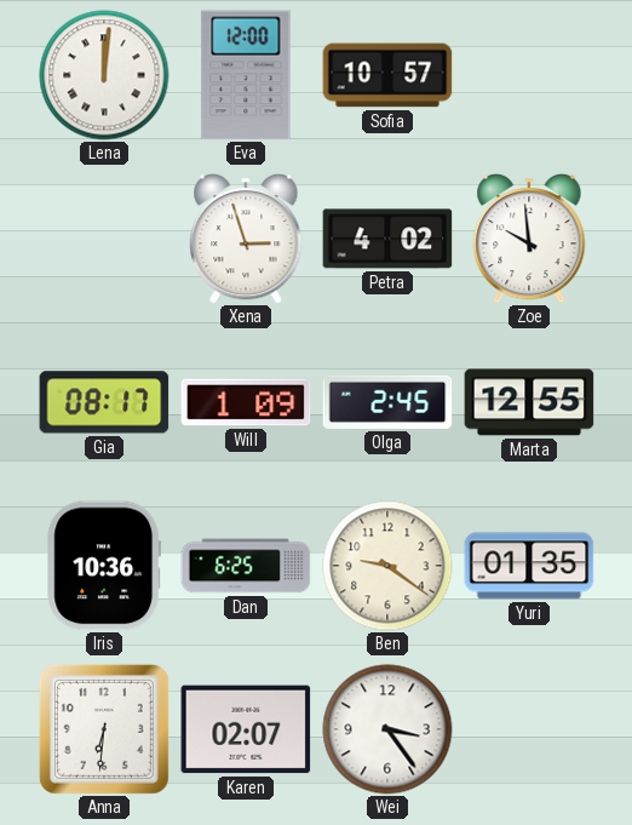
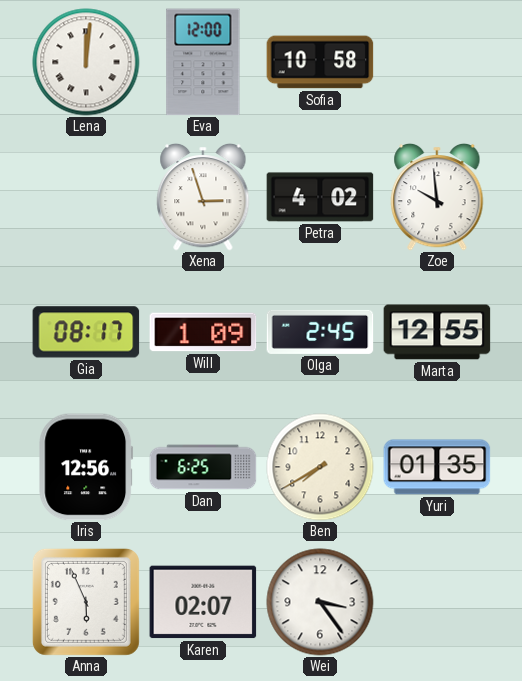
Sofia: 10:57 -> 10:58 (320, 62)
Iris: 10:36 -> 12:56 (86, 467)
Ben: 9:21 -> 7:40 (320, 467)
Anna: 6:31 -> 5:56 (86, 602)
